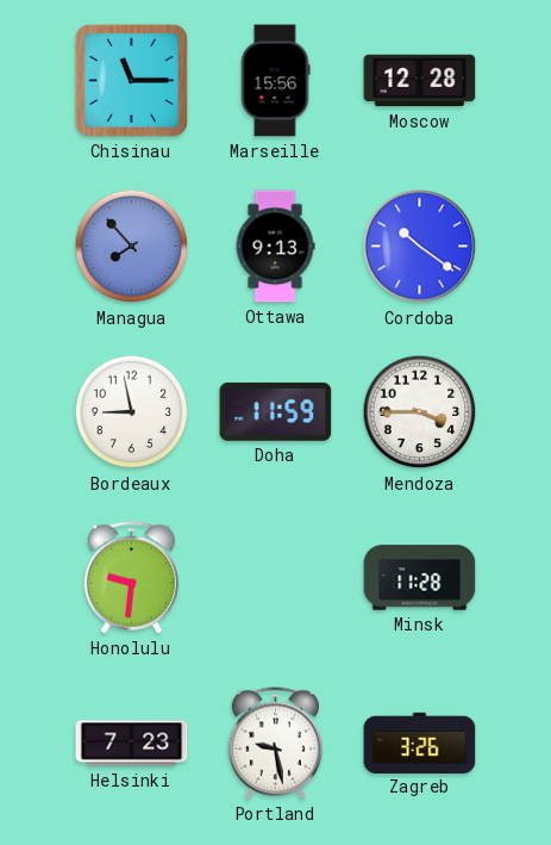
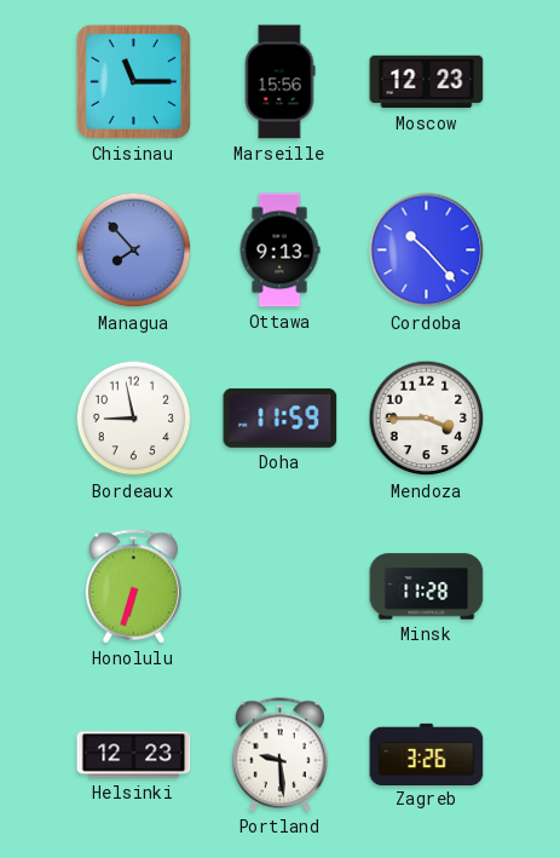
Moscow: 12:28 -> 12:23 (427, 82)
Cordoba: 10:21 -> 10:23 (427, 251)
Honolulu: 9:31 -> 6:33 (133, 587)
Helsinki: 7:23 -> 12:23 (134, 755)
Portland: 9:28 -> 9:29 (279, 755)
